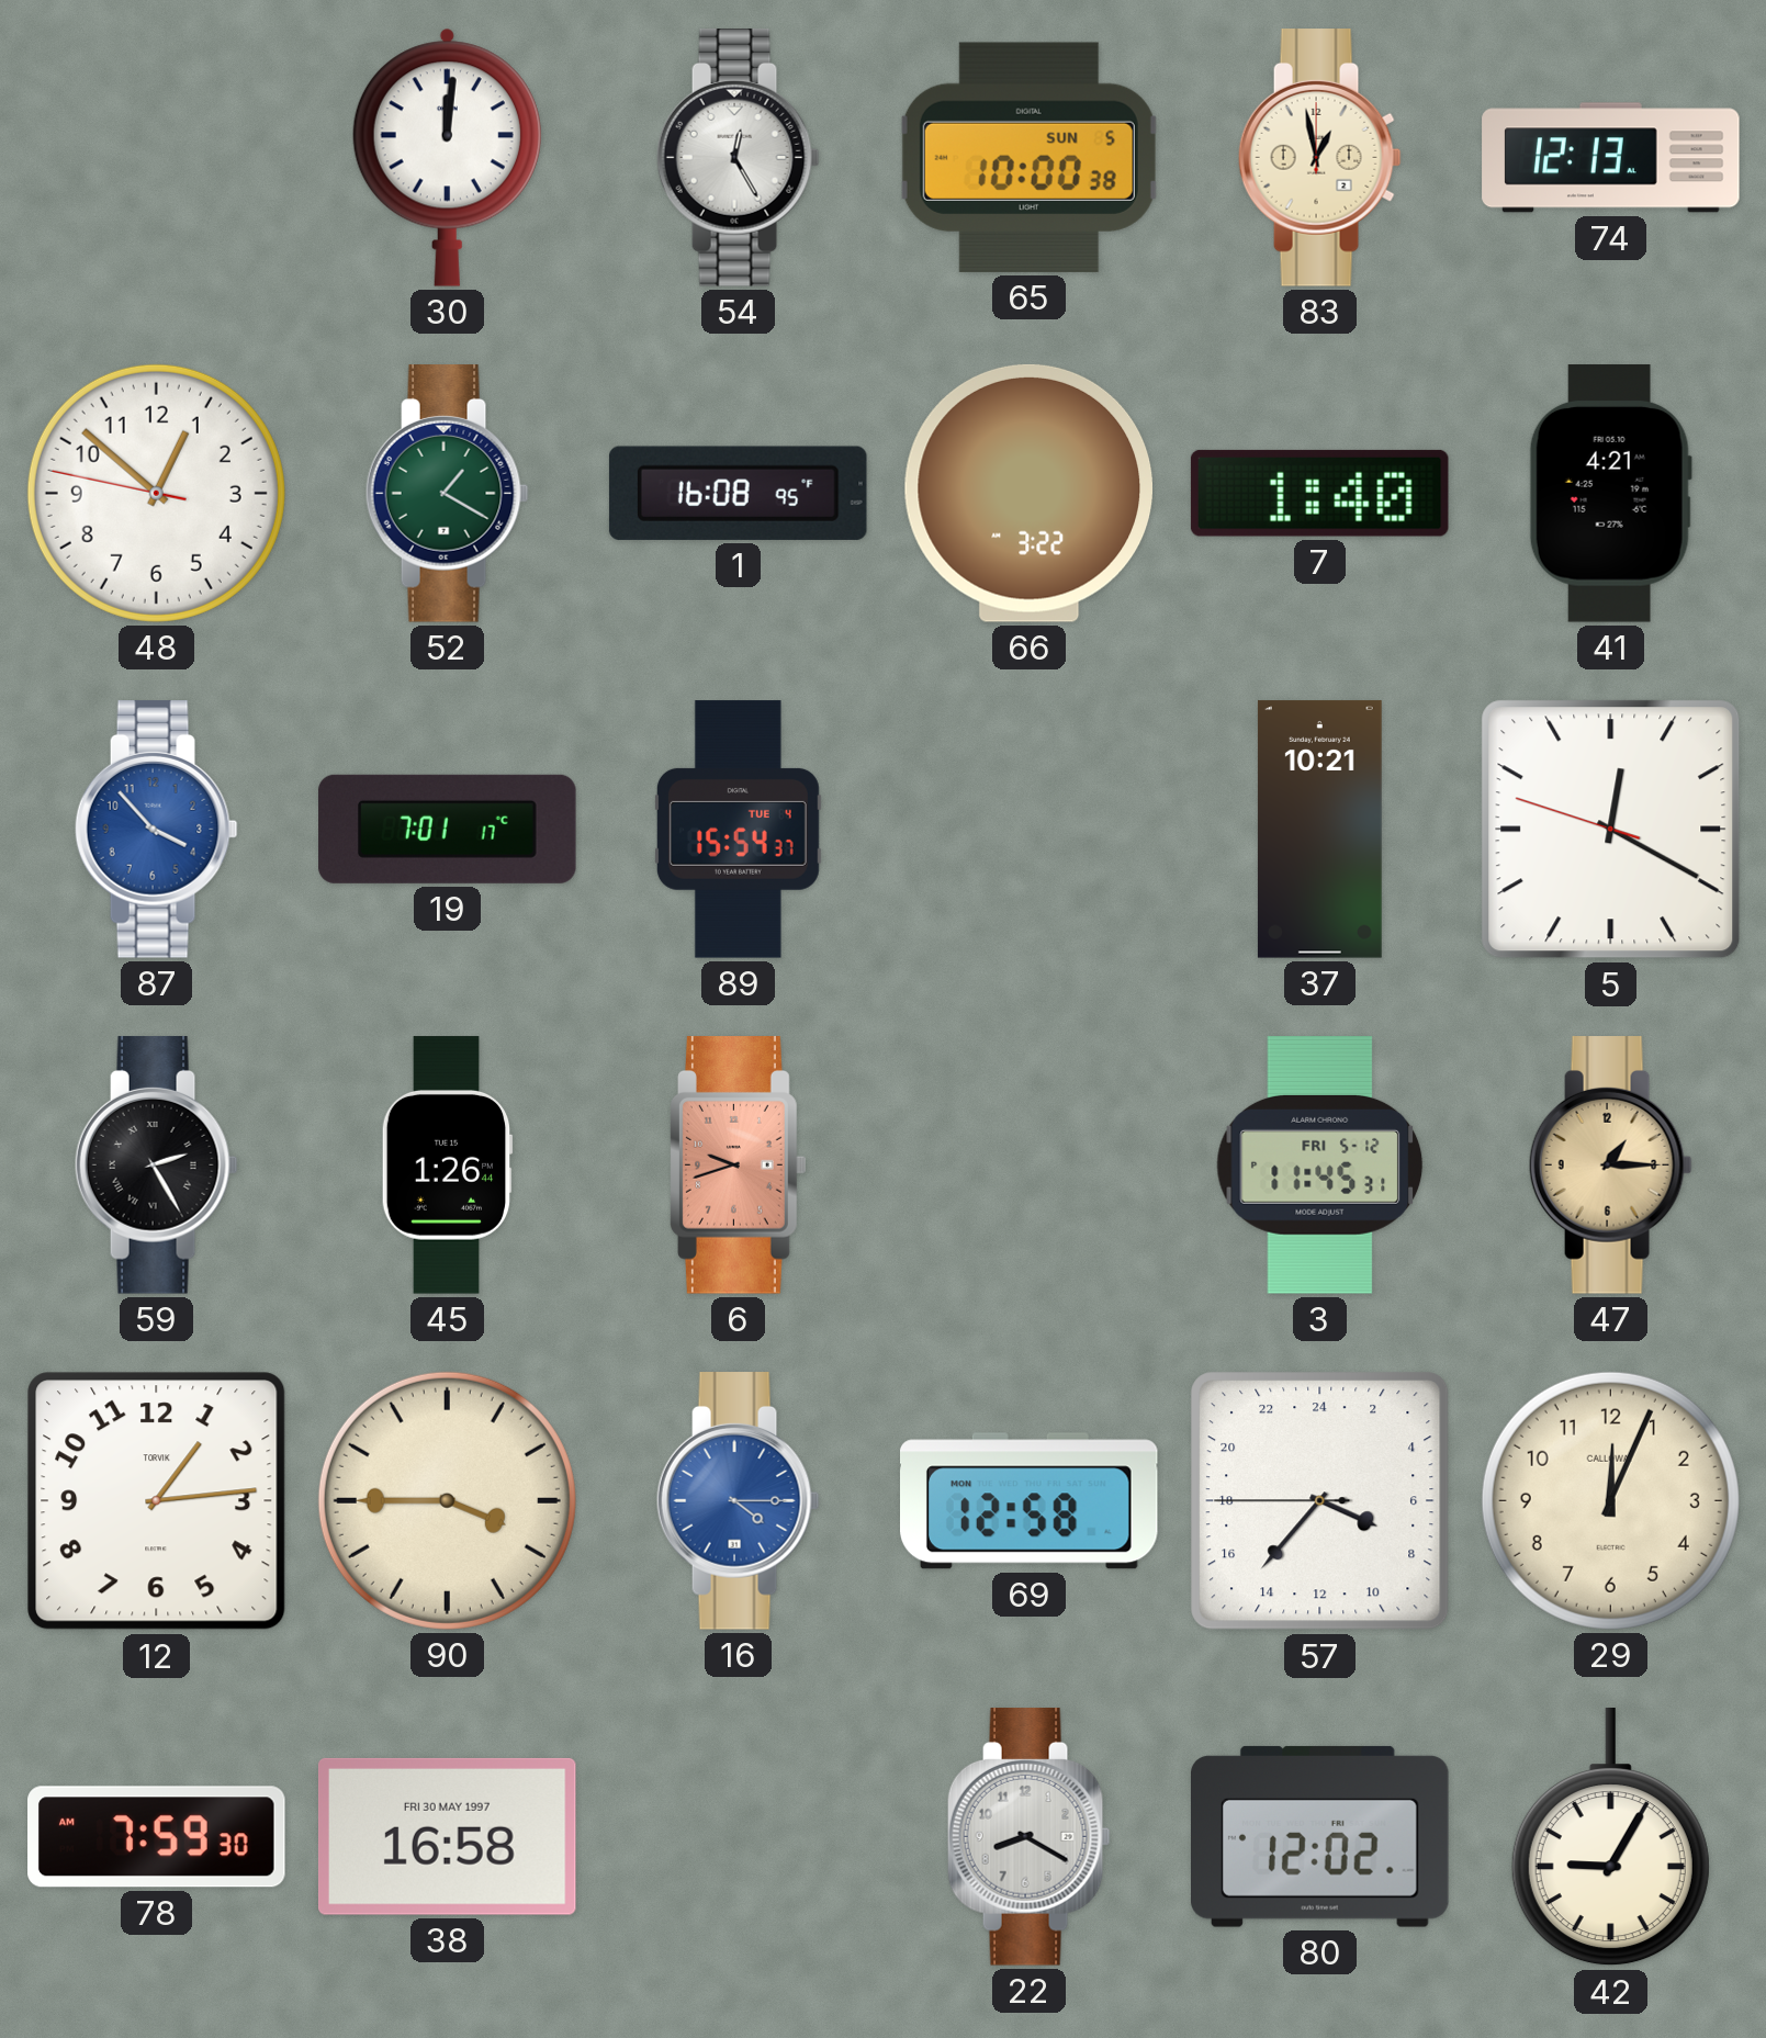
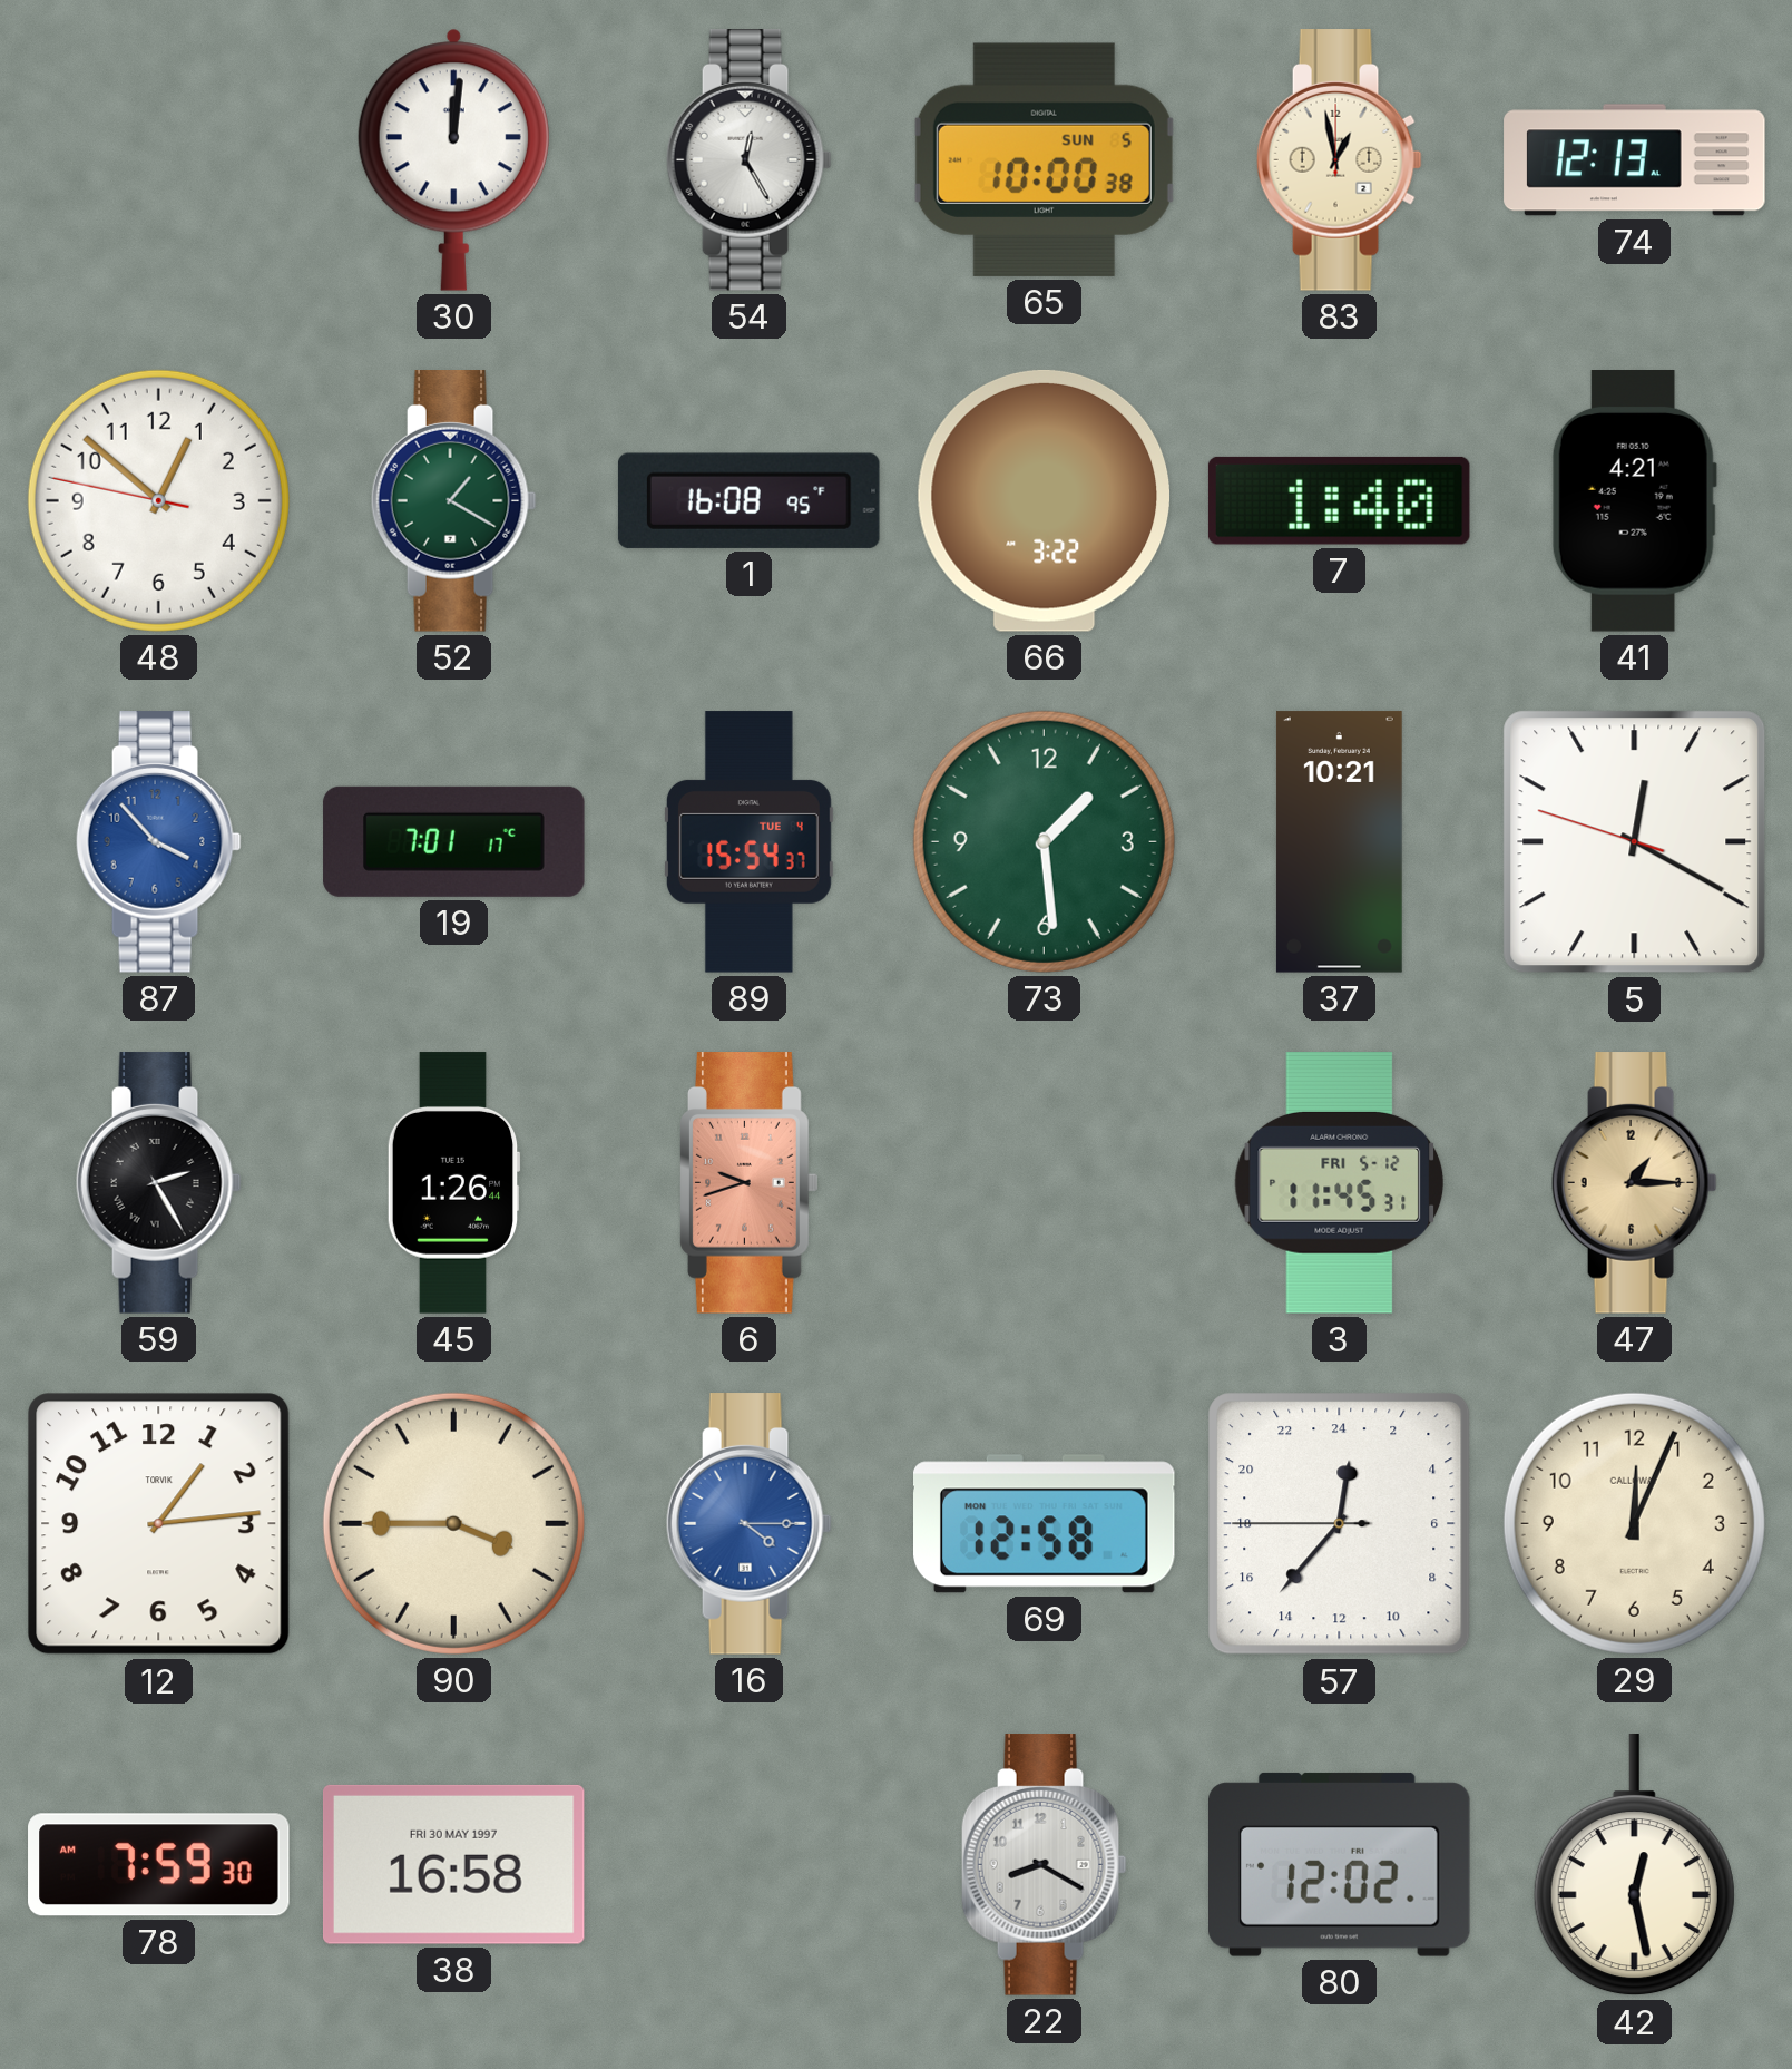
73: none -> 1:29 (1044, 841)
57: 7:36 -> 0:36 (1340, 1524)
42: 9:05 -> 12:28 (1634, 1866)
